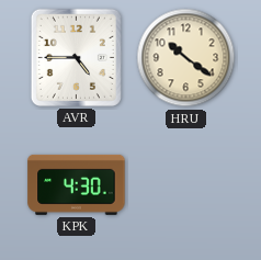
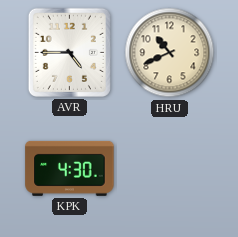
HRU: 10:21 -> 10:41 (170, 53)
